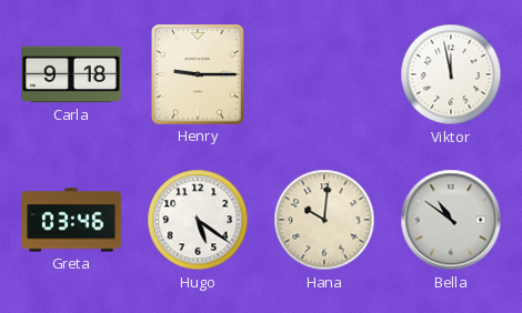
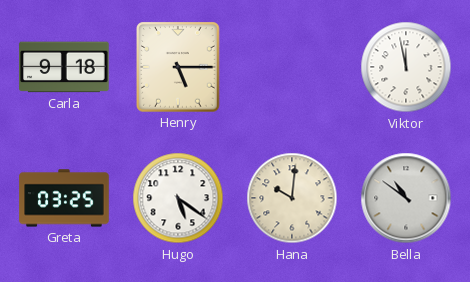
Henry: 9:15 -> 5:15 (178, 67)
Greta: 03:46 -> 03:25 (64, 198)
